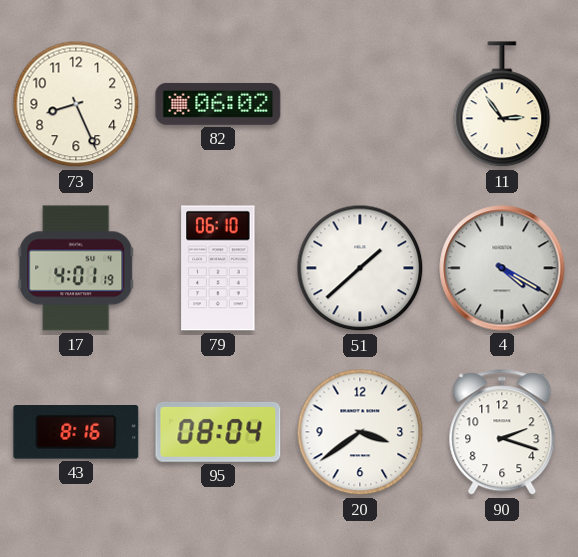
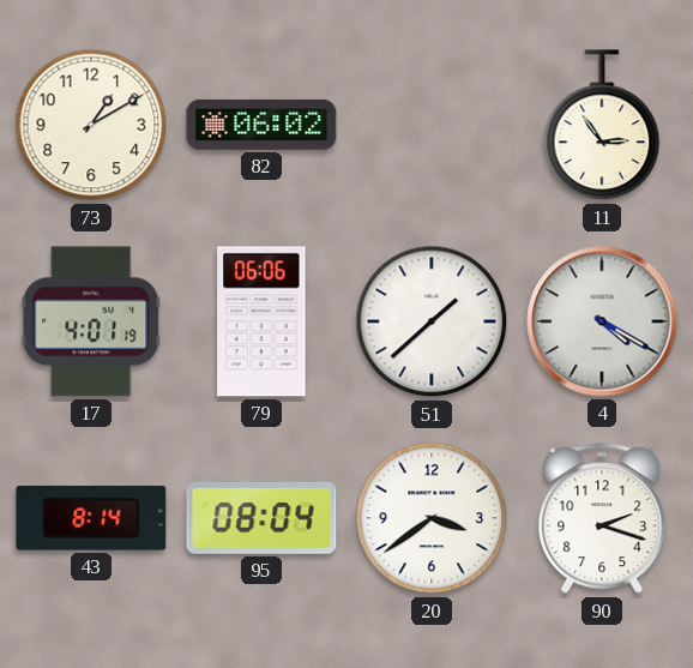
73: 8:26 -> 1:10 (91, 125)
79: 06:10 -> 06:06 (261, 321)
43: 8:16 -> 8:14 (91, 518)
